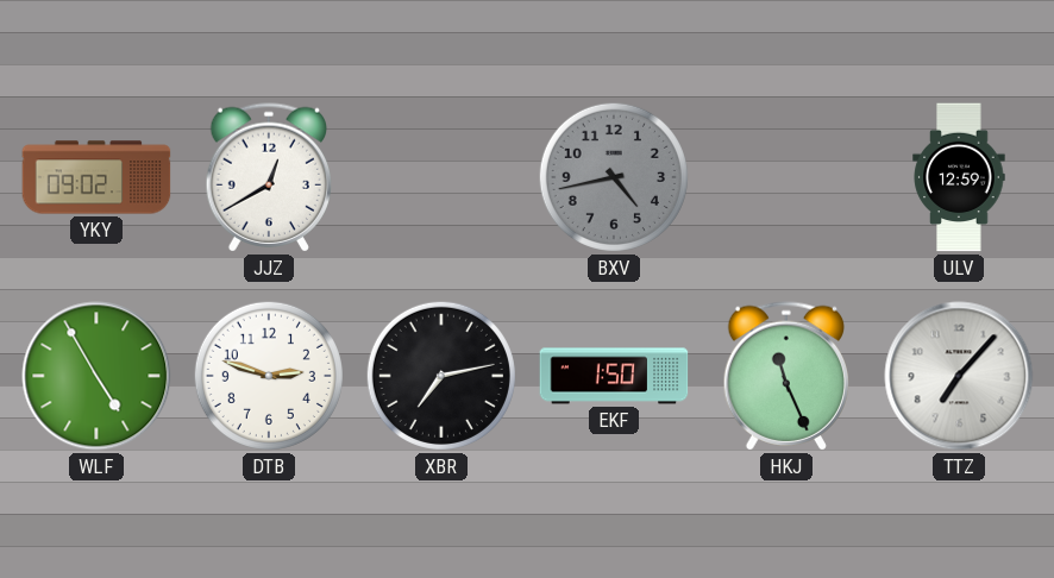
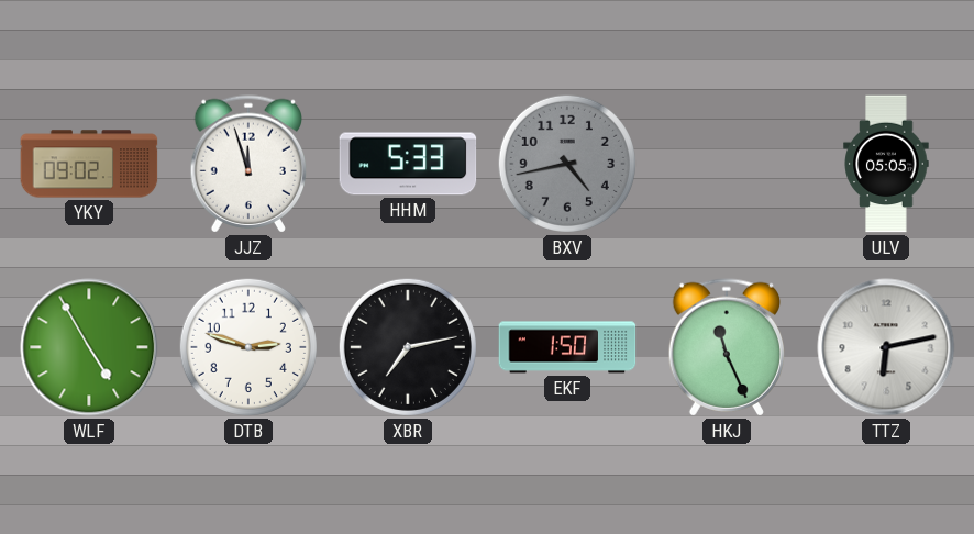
JJZ: 12:40 -> 11:57 (247, 164)
HHM: none -> 5:33 (408, 164)
ULV: 12:59 -> 05:05 (886, 164)
TTZ: 7:07 -> 6:13 (886, 347)
